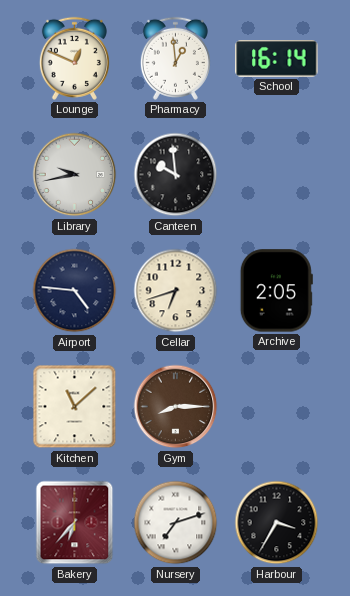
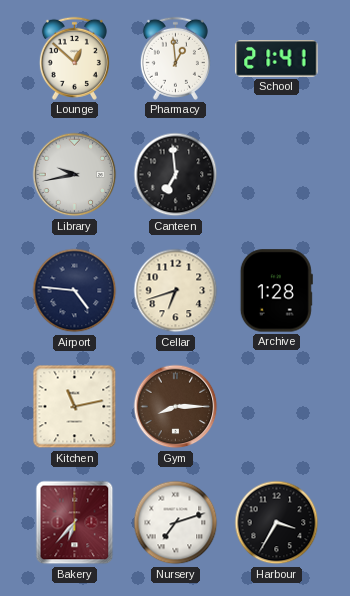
Lounge: 12:49 -> 12:52 (74, 58)
School: 16:14 -> 21:41 (277, 59)
Canteen: 9:59 -> 6:59 (176, 175)
Archive: 2:05 -> 1:28 (276, 291)
Kitchen: 11:08 -> 11:13 (75, 407)
